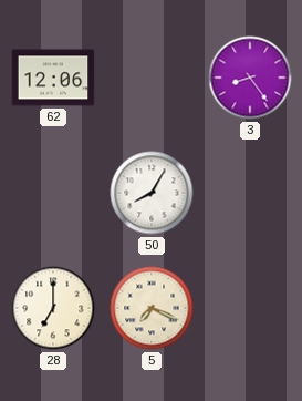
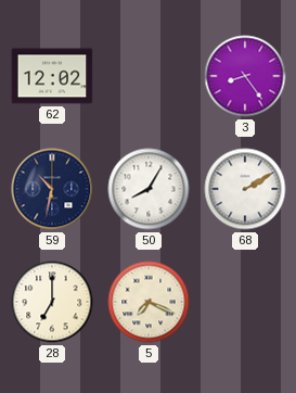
62: 12:06 -> 12:02 (52, 76)
59: none -> 10:32 (52, 189)
68: none -> 2:10 (245, 189)
